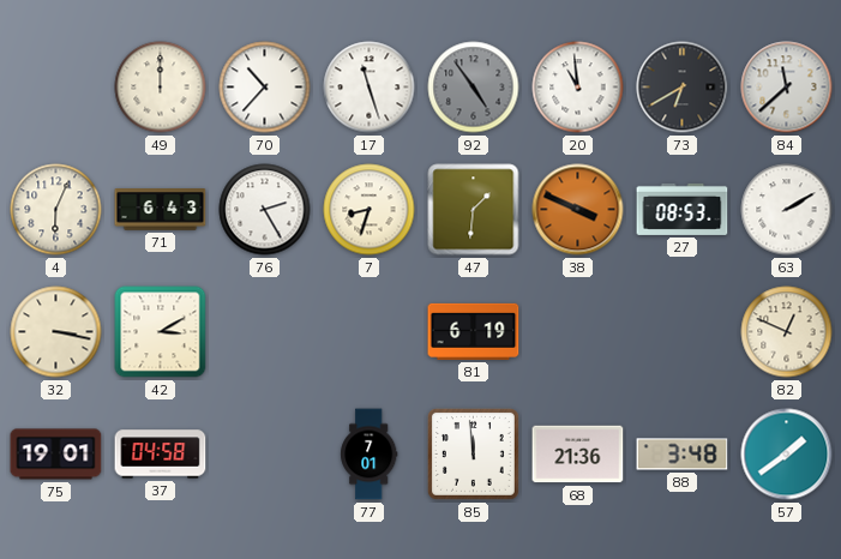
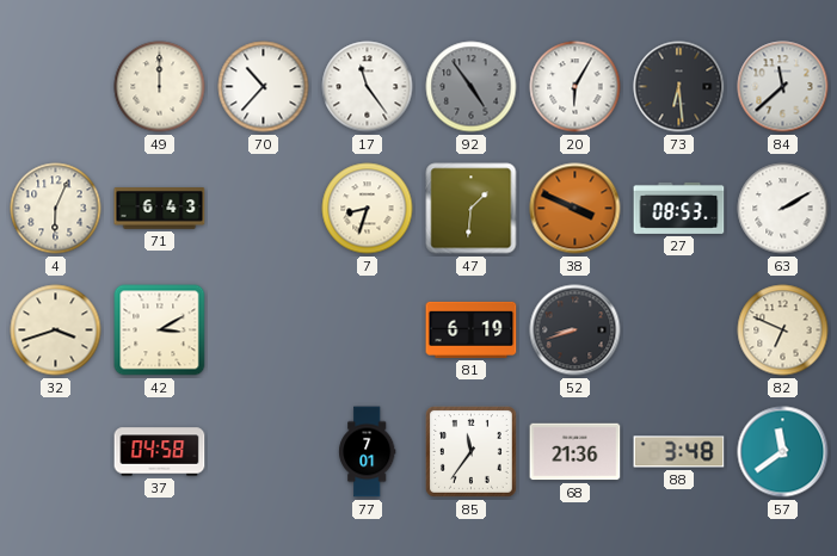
17: 11:27 -> 11:24 (368, 87)
20: 10:59 -> 6:05 (576, 87)
73: 6:40 -> 6:29 (679, 87)
76: 2:25 -> none (265, 210)
32: 3:17 -> 3:42 (56, 330)
52: none -> 8:42 (576, 330)
82: 12:49 -> 6:49 (783, 330)
75: 19:01 -> none (56, 455)
85: 11:59 -> 11:36 (470, 451)
57: 1:39 -> 11:39 (783, 452)
